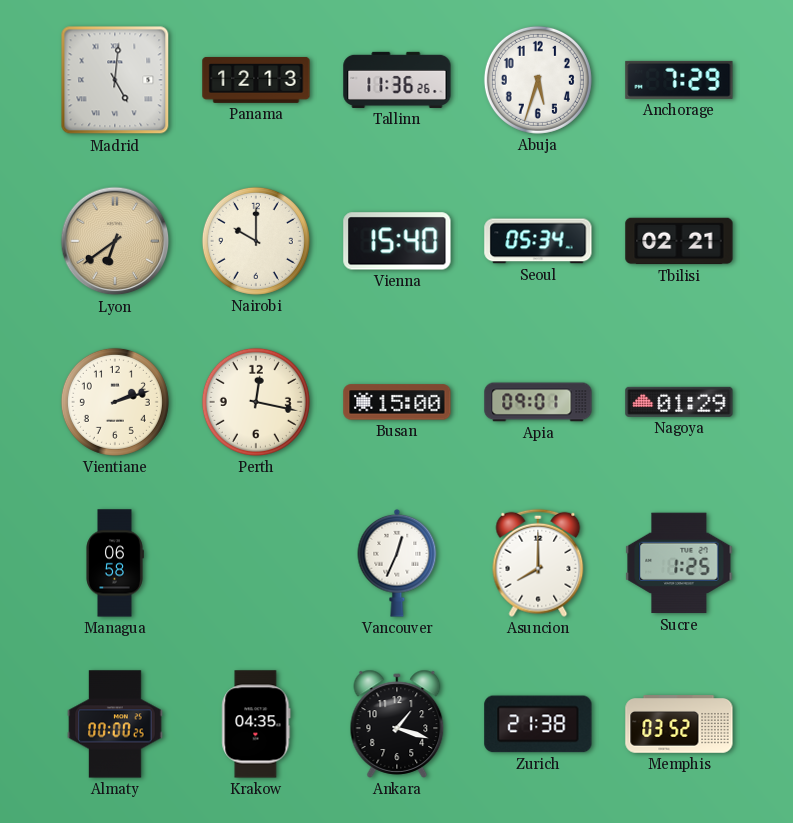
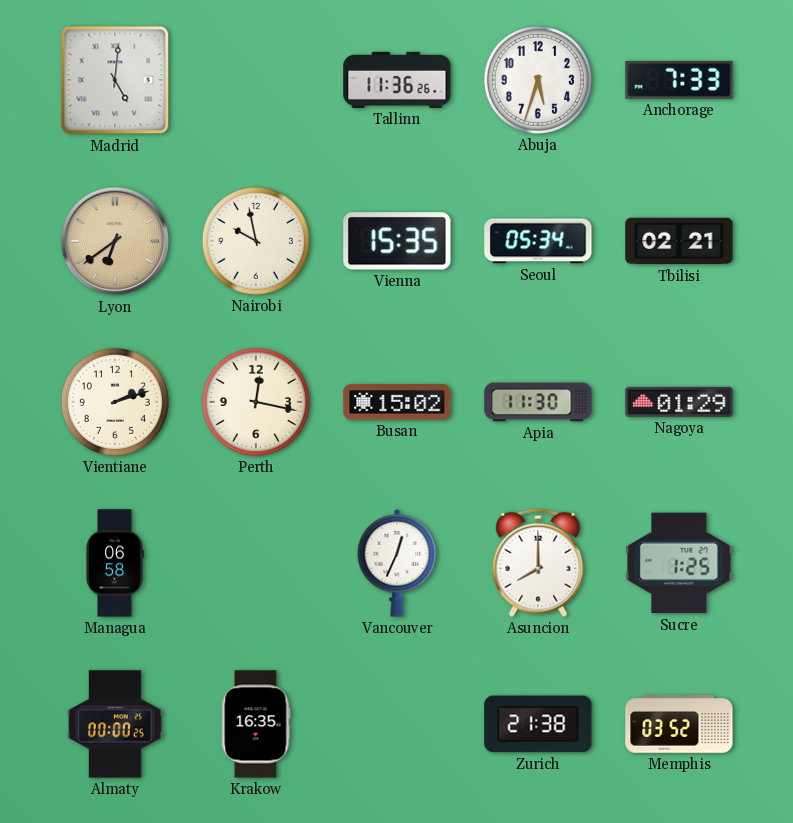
Panama: 12:13 -> none (256, 80)
Anchorage: 7:29 -> 7:33 (679, 80)
Nairobi: 10:00 -> 9:58 (256, 241)
Vienna: 15:40 -> 15:35 (397, 241)
Busan: 15:00 -> 15:02 (397, 402)
Apia: 09:01 -> 11:30 (538, 402)
Krakow: 04:35 -> 16:35 (256, 724)
Ankara: 1:18 -> none (397, 724)
